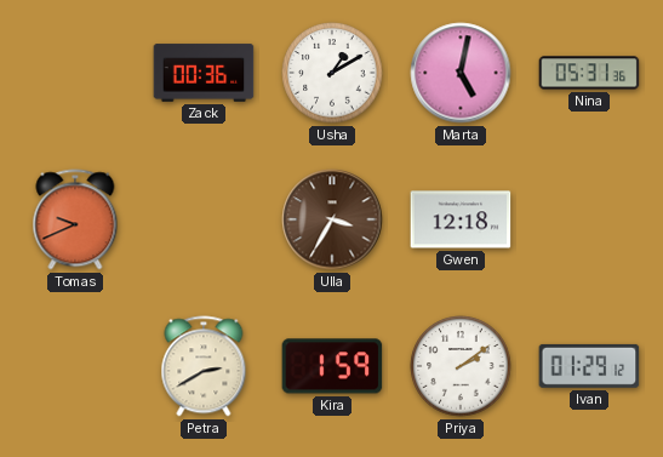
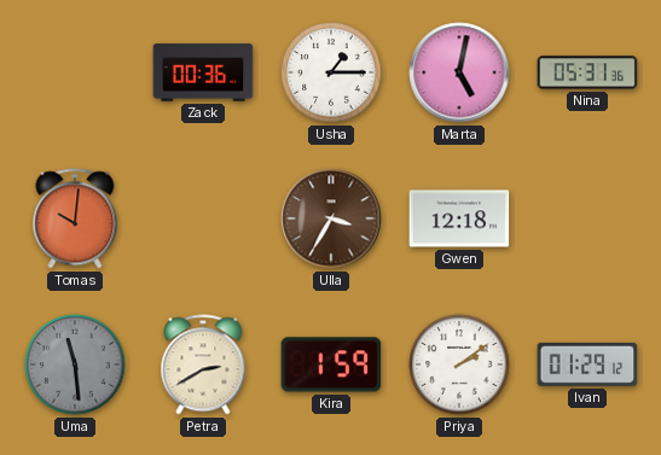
Usha: 1:10 -> 1:15 (331, 72)
Tomas: 9:41 -> 10:01 (75, 218)
Uma: none -> 11:29 (75, 364)
